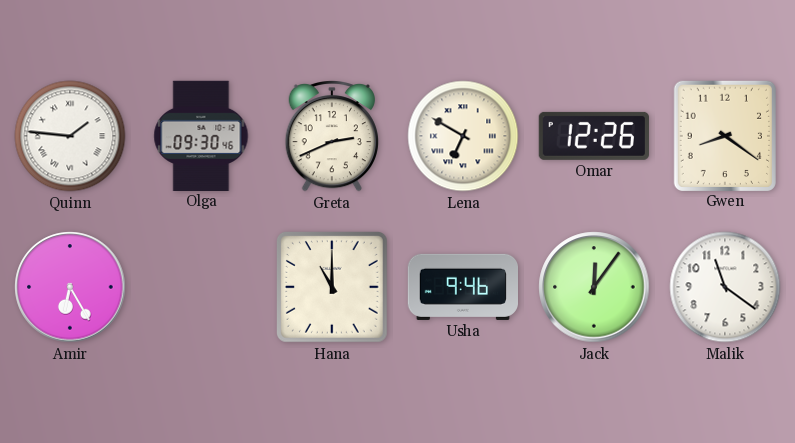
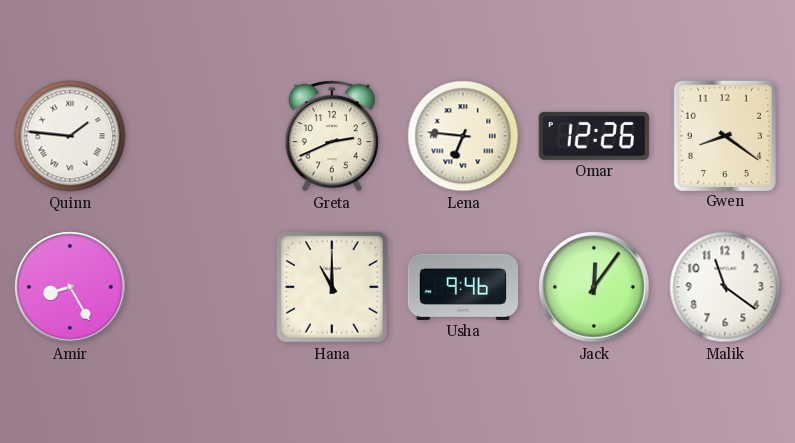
Olga: 09:30 -> none (201, 135)
Lena: 6:50 -> 6:46 (463, 136)
Amir: 6:25 -> 8:25 (70, 287)
